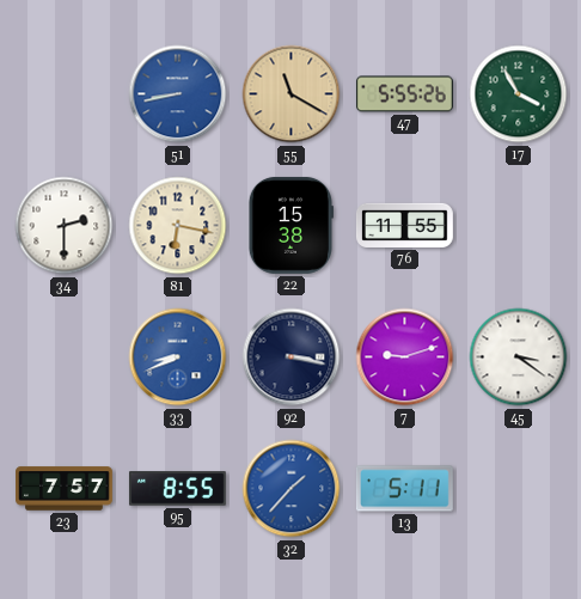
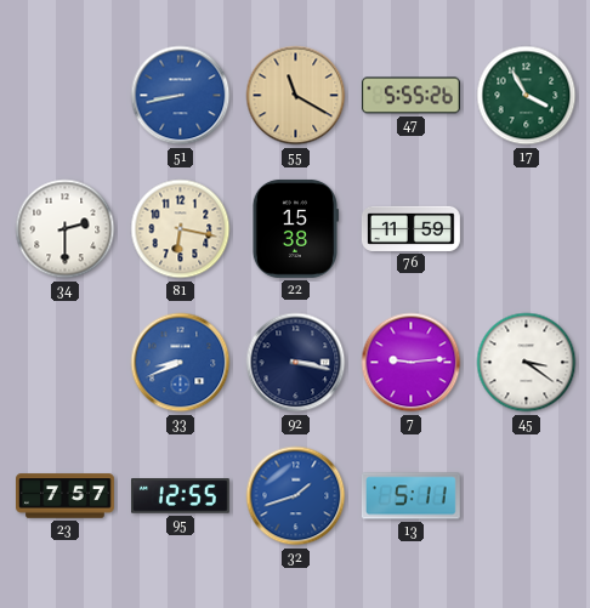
76: 11:55 -> 11:59 (410, 228)
7: 9:12 -> 9:14 (412, 363)
95: 8:55 -> 12:55 (180, 496)
32: 1:37 -> 1:42 (296, 496)
